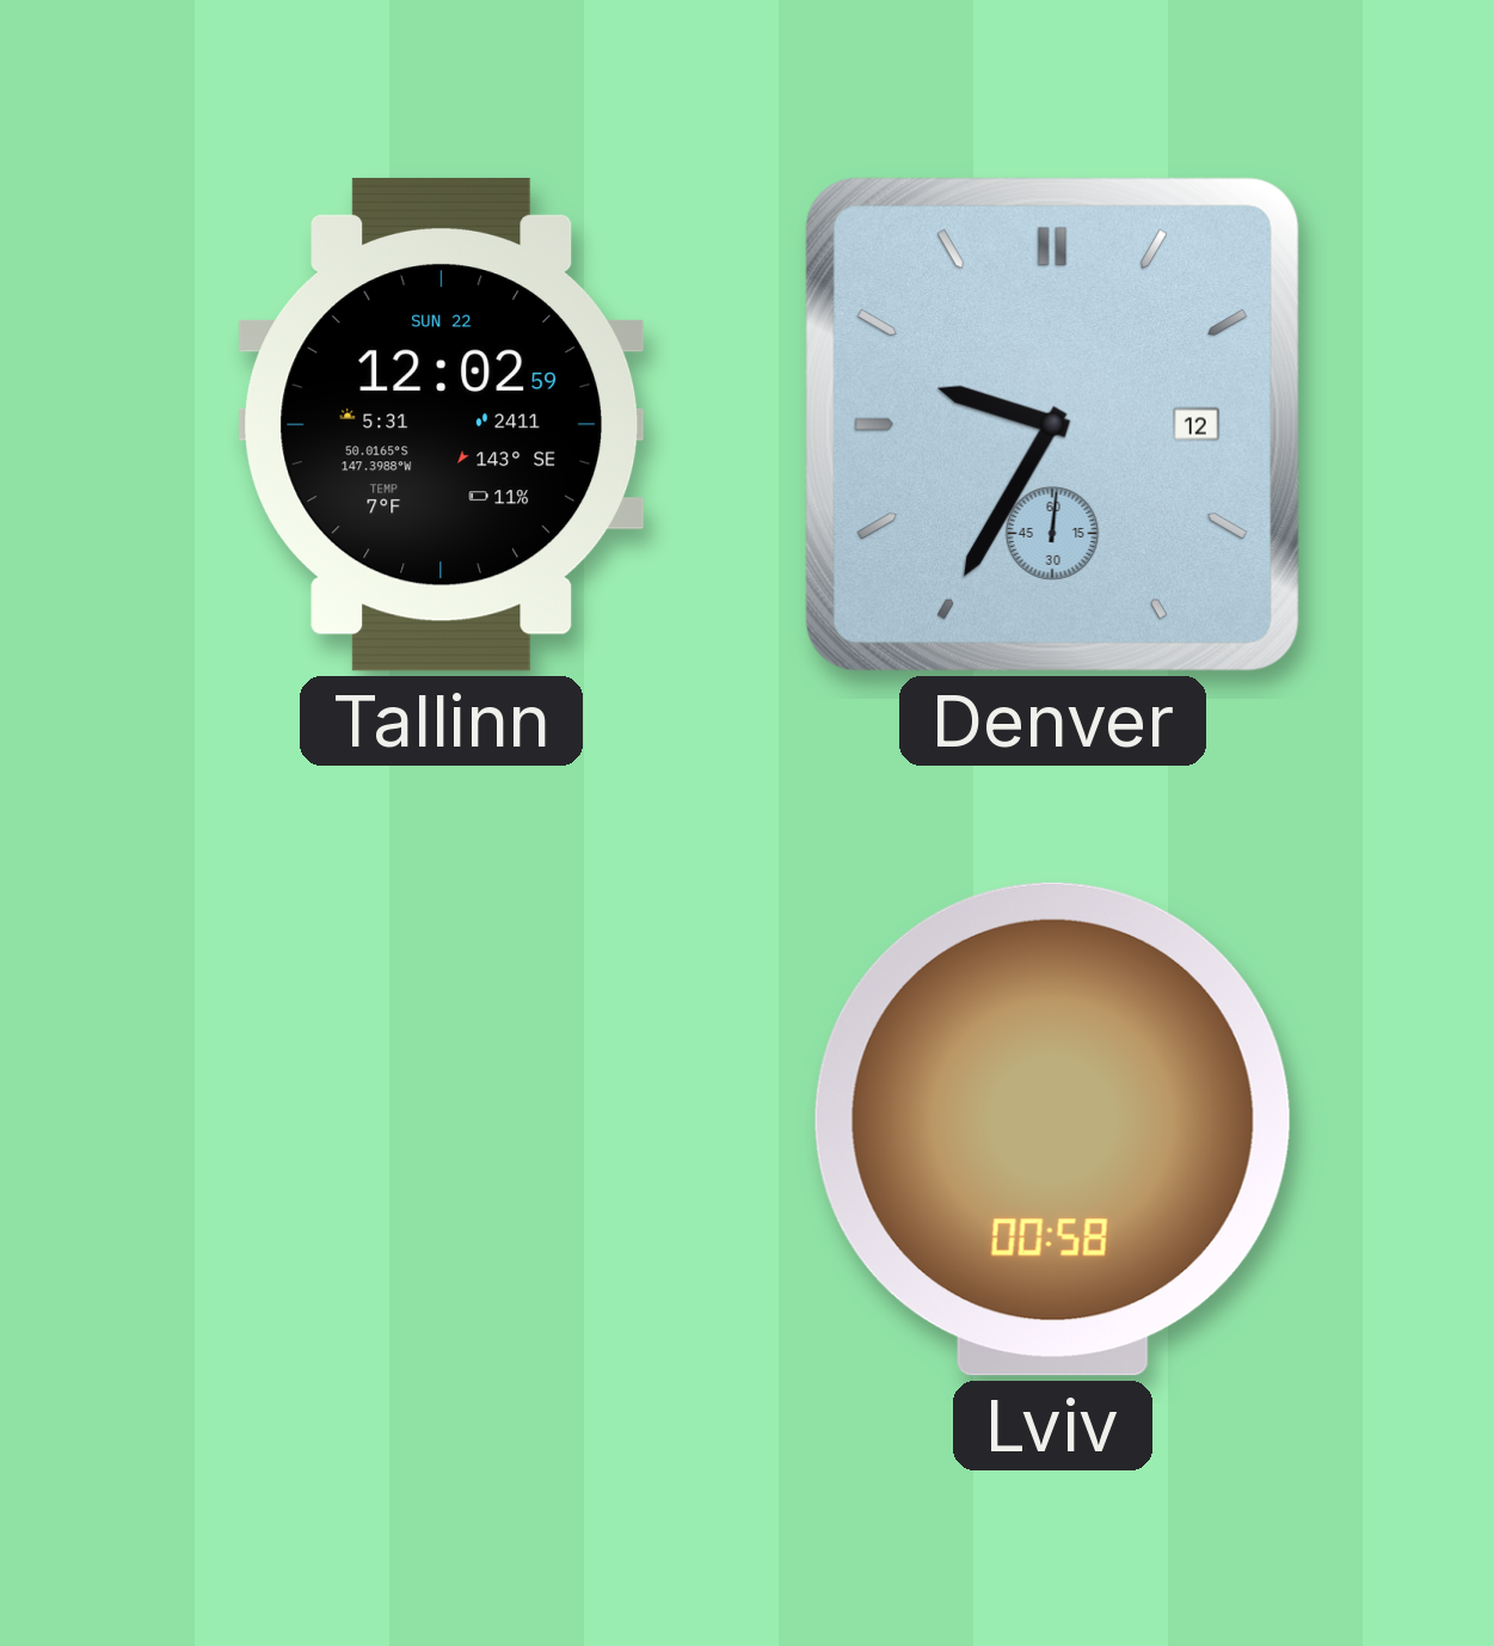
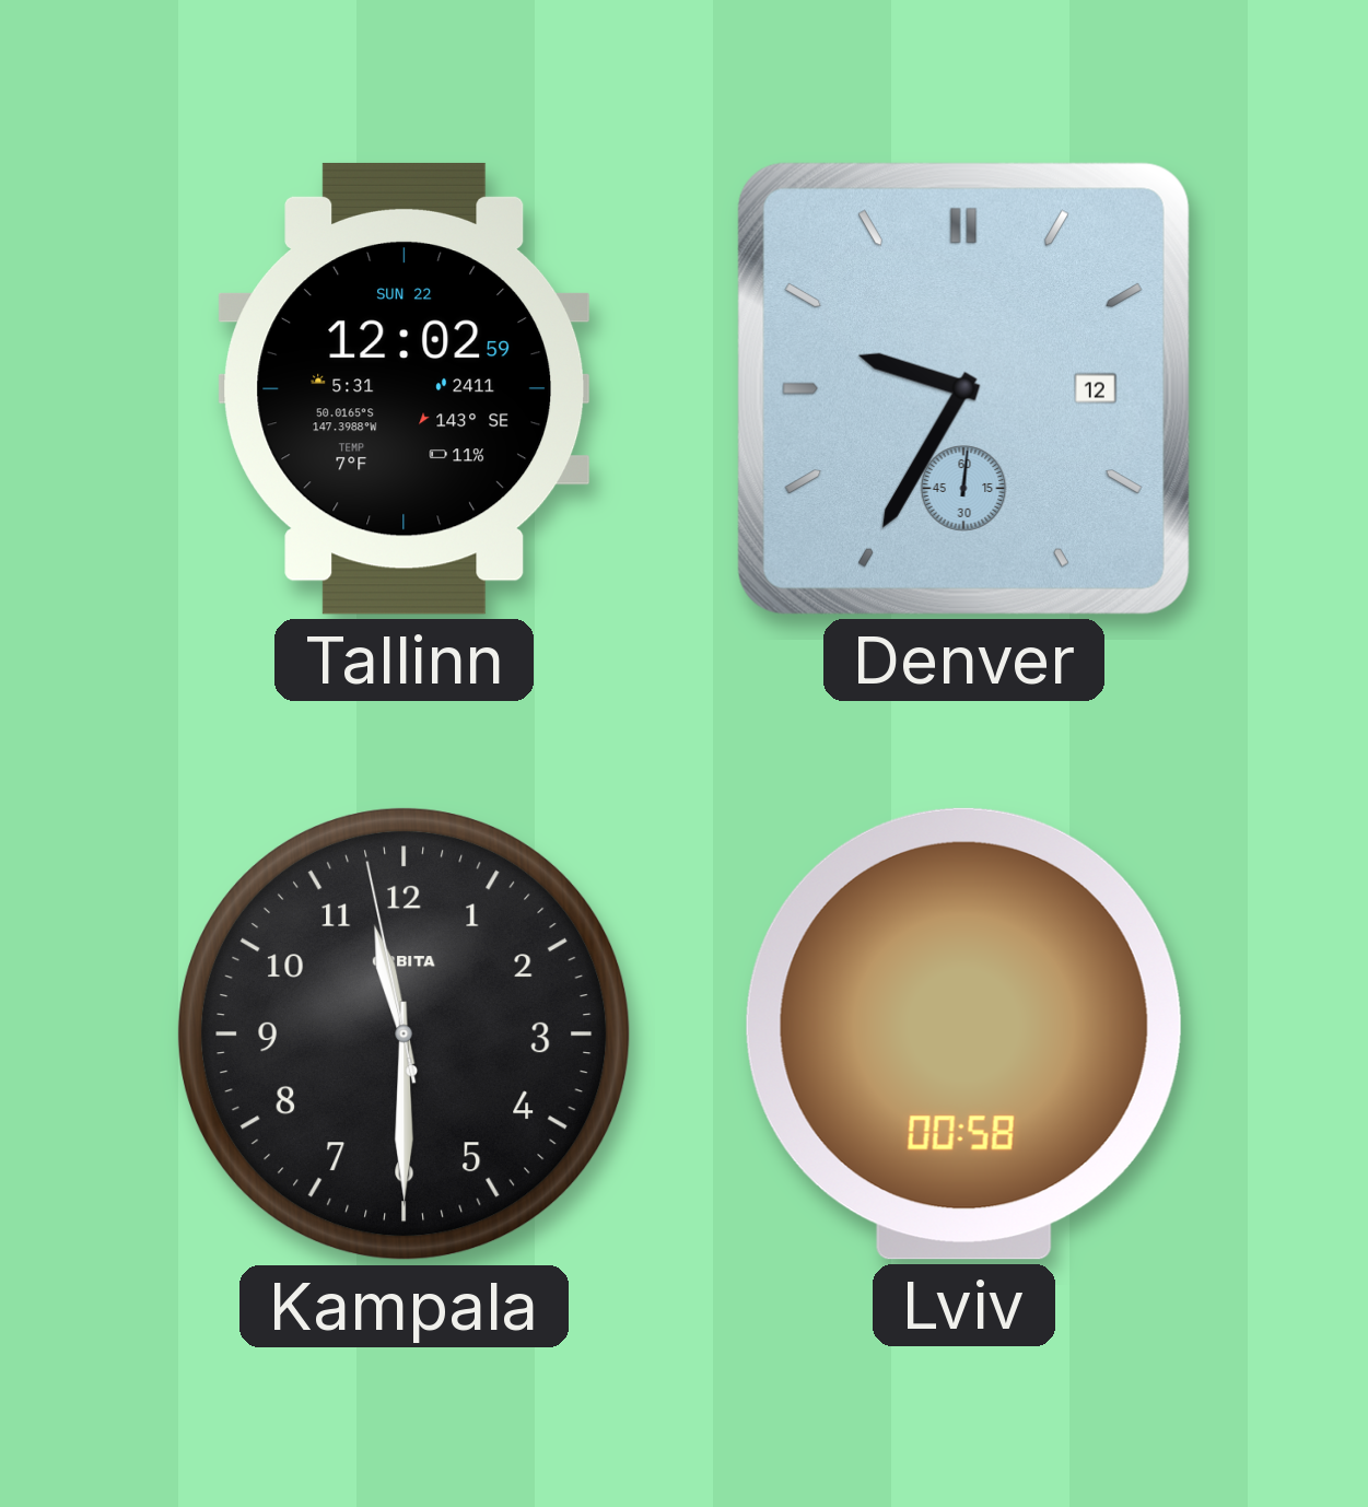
Kampala: none -> 11:29 (405, 1035)
